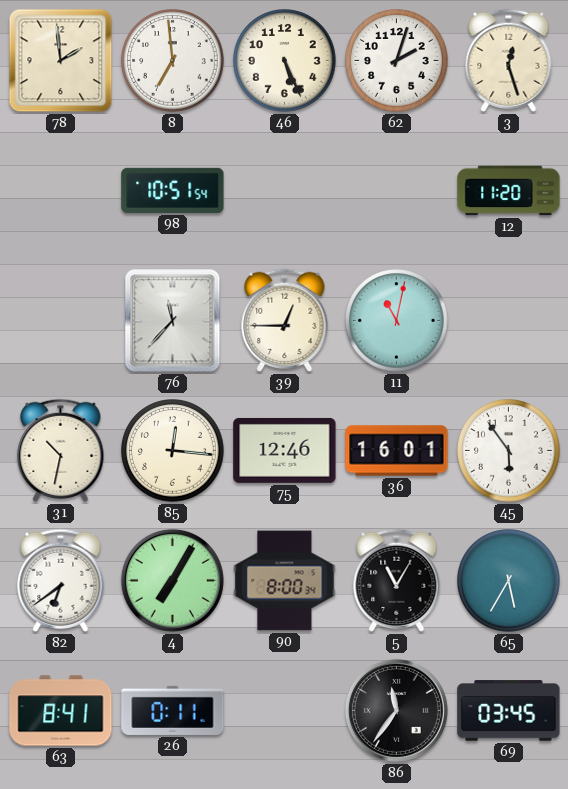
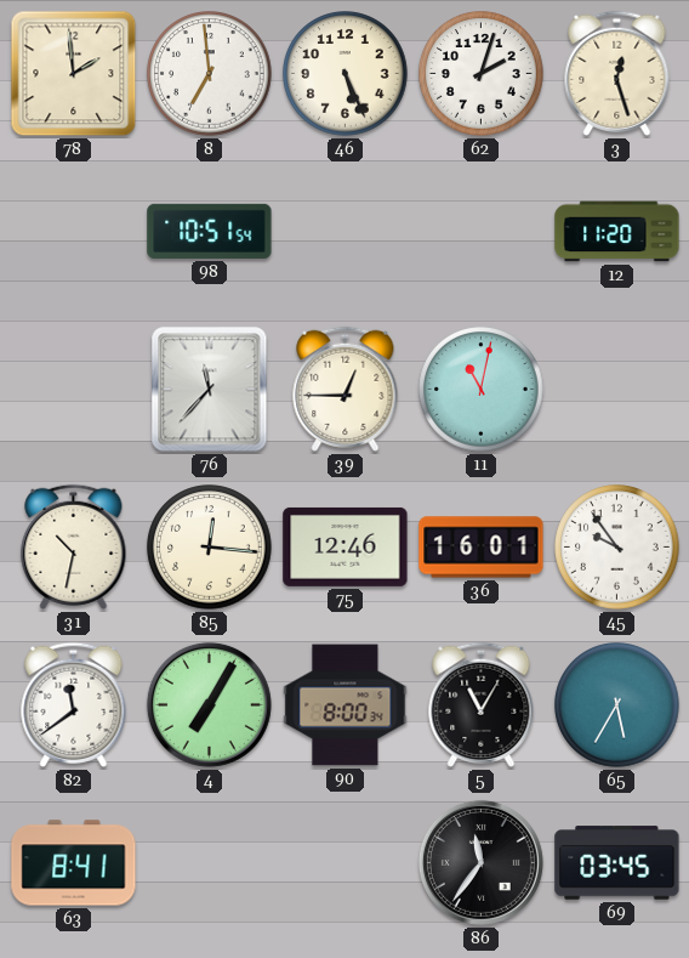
45: 5:54 -> 9:54 (617, 548)
82: 6:39 -> 11:39 (74, 704)
26: 0:11 -> none (173, 710)
